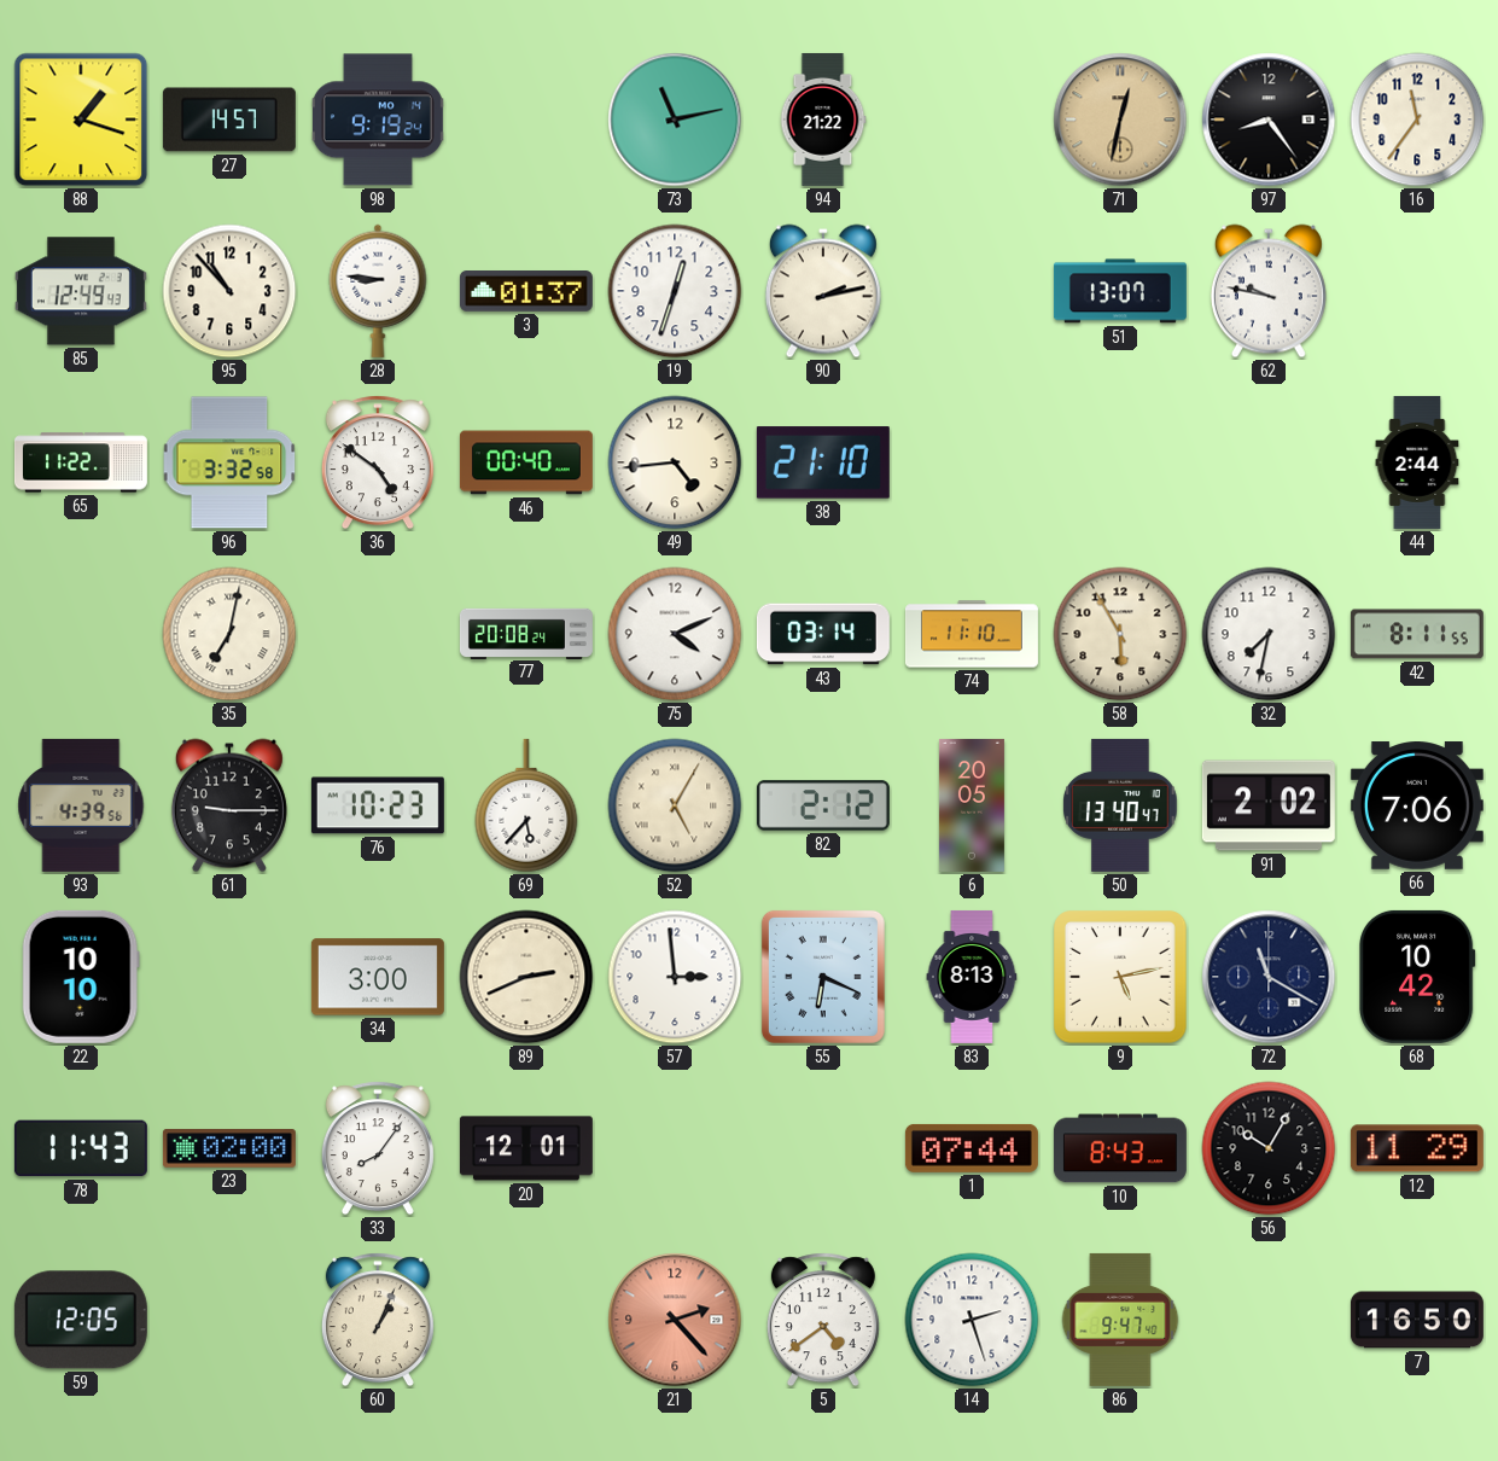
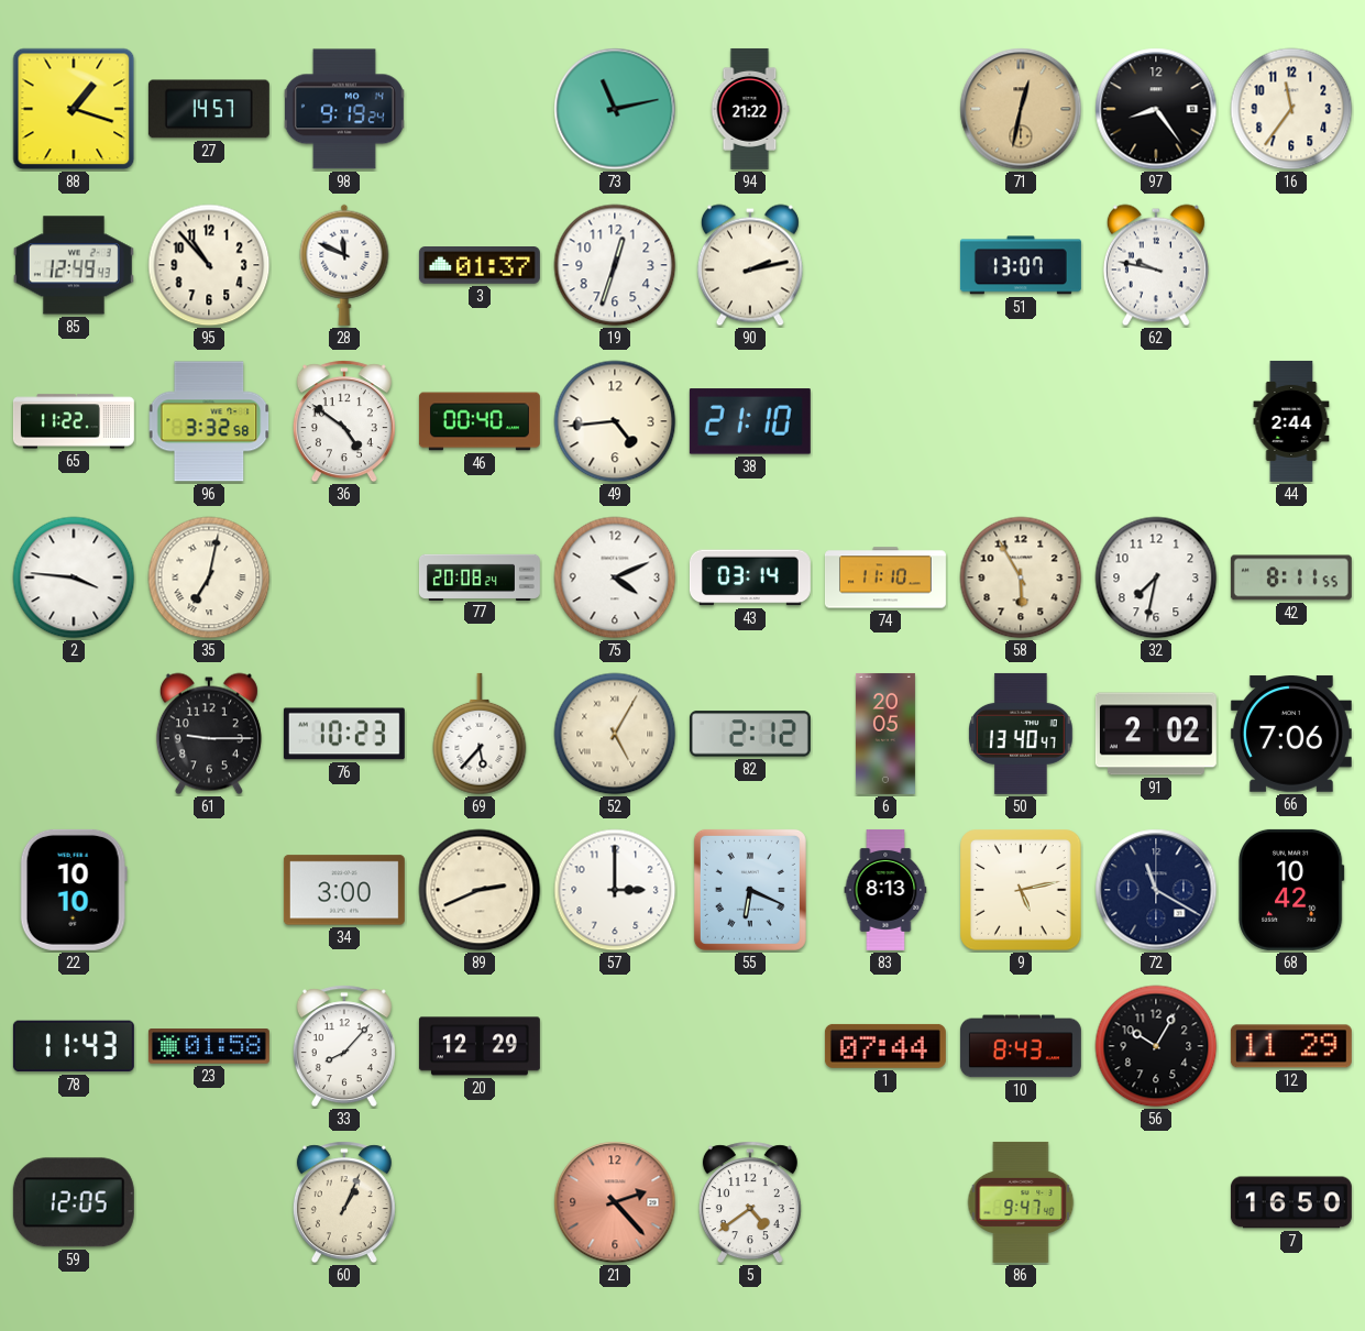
28: 8:46 -> 11:49 (344, 265)
2: none -> 3:46 (74, 577)
93: 4:39 -> none (81, 805)
57: 2:59 -> 3:00 (615, 890)
23: 02:00 -> 01:58 (209, 1047)
33: 8:06 -> 8:07 (344, 1046)
20: 12:01 -> 12:29 (480, 1046)
14: 2:27 -> none (972, 1320)
